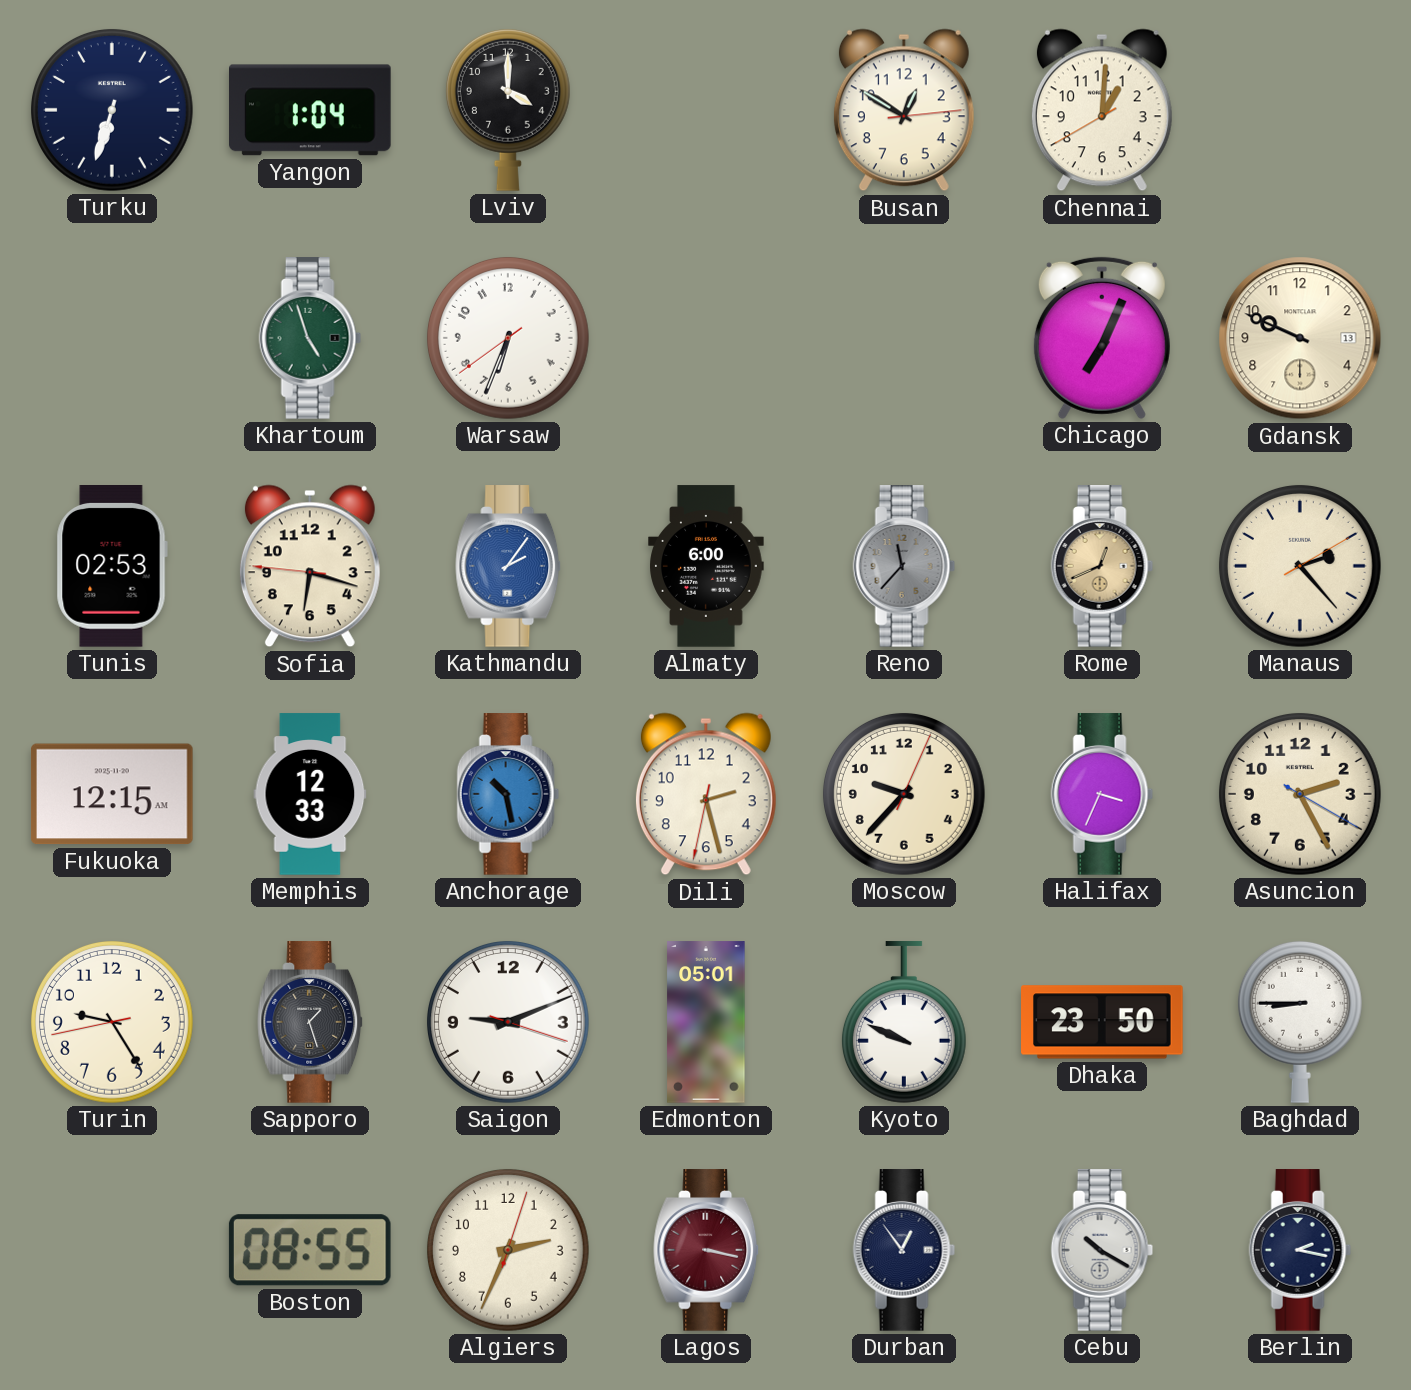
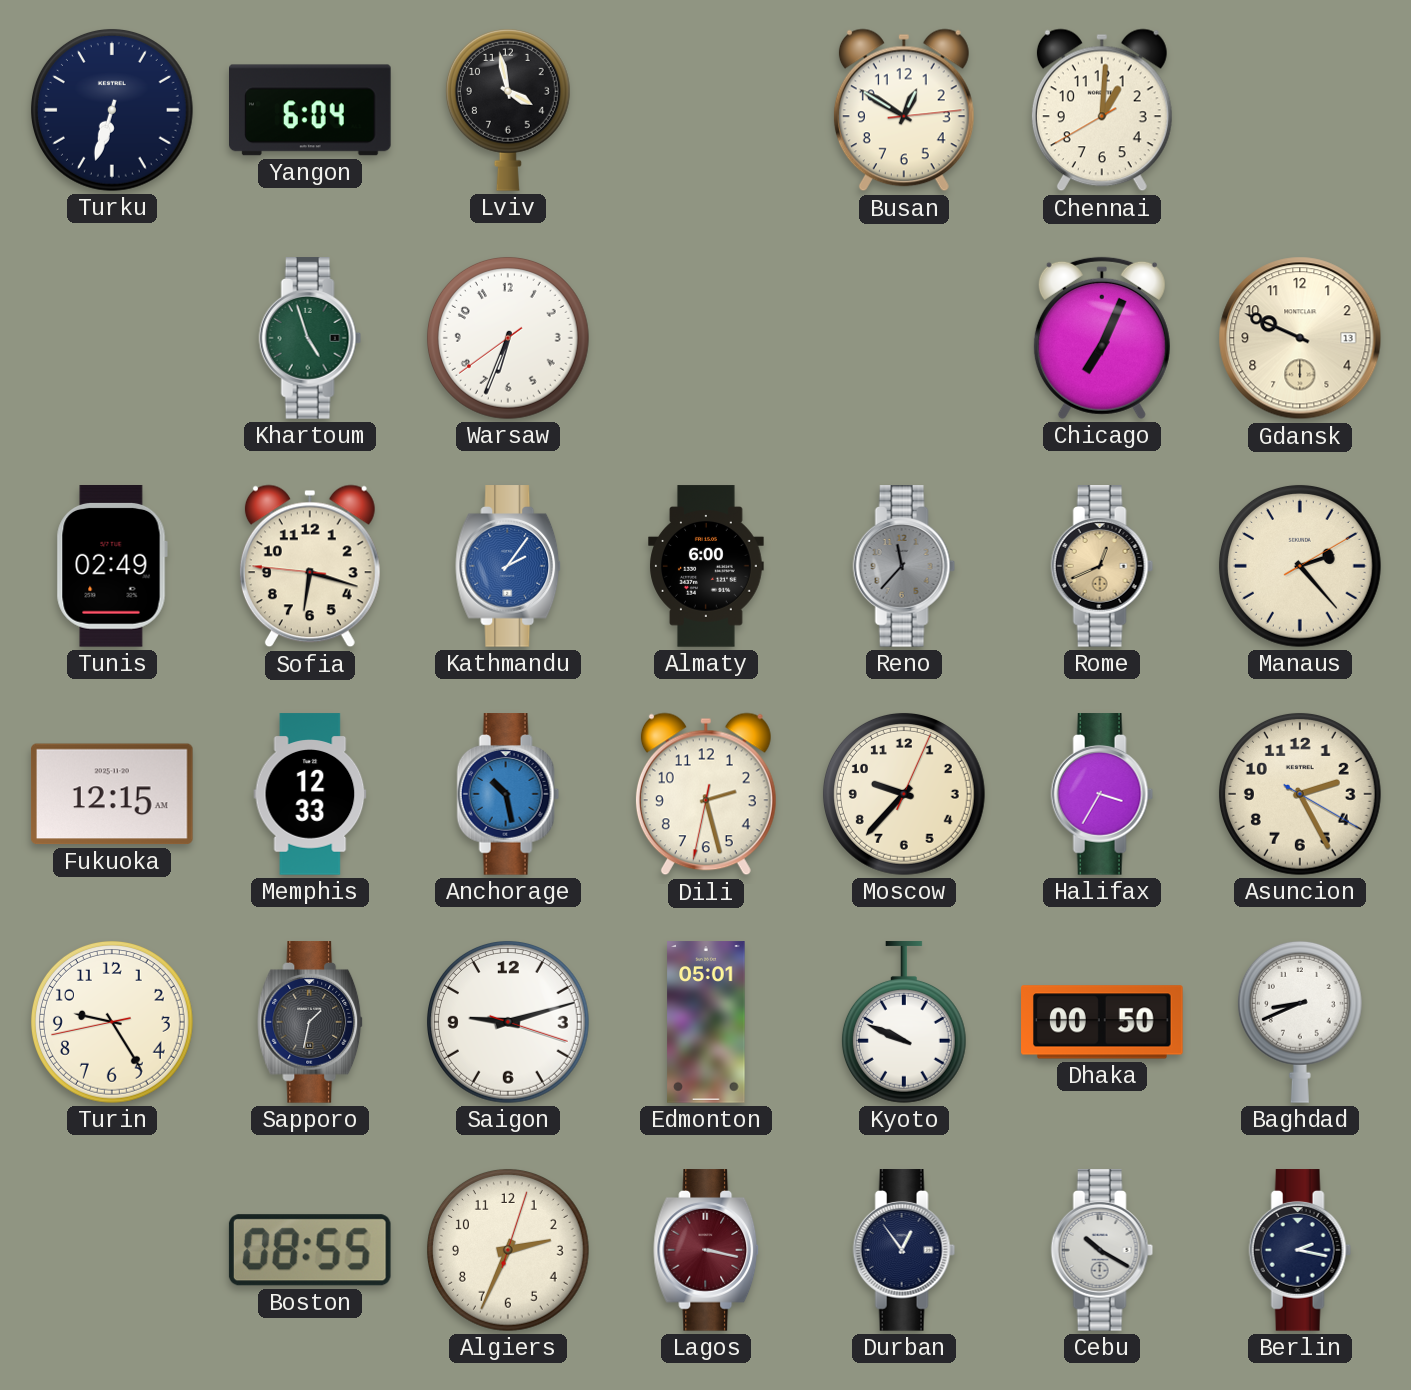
Yangon: 1:04 -> 6:04 (311, 110)
Lviv: 4:00 -> 3:58 (508, 110)
Tunis: 02:53 -> 02:49 (112, 567)
Halifax: 3:34 -> 3:35 (1102, 794)
Sapporo: 1:27 -> 1:32 (311, 1022)
Saigon: 9:11 -> 9:12 (508, 1022)
Dhaka: 23:50 -> 00:50 (1102, 1022)
Baghdad: 8:45 -> 8:41 (1300, 1022)
